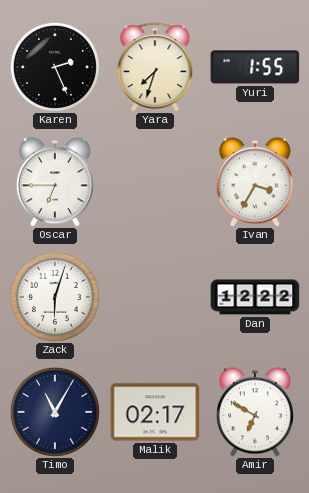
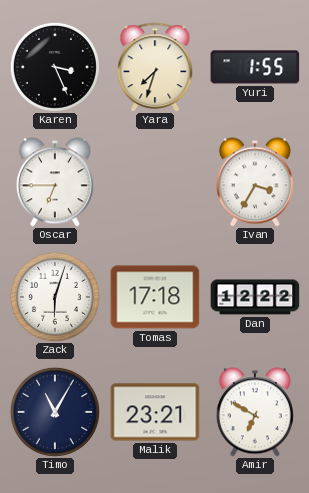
Karen: 2:26 -> 3:26 (55, 67)
Tomas: none -> 17:18 (155, 297)
Malik: 02:17 -> 23:21 (155, 412)
